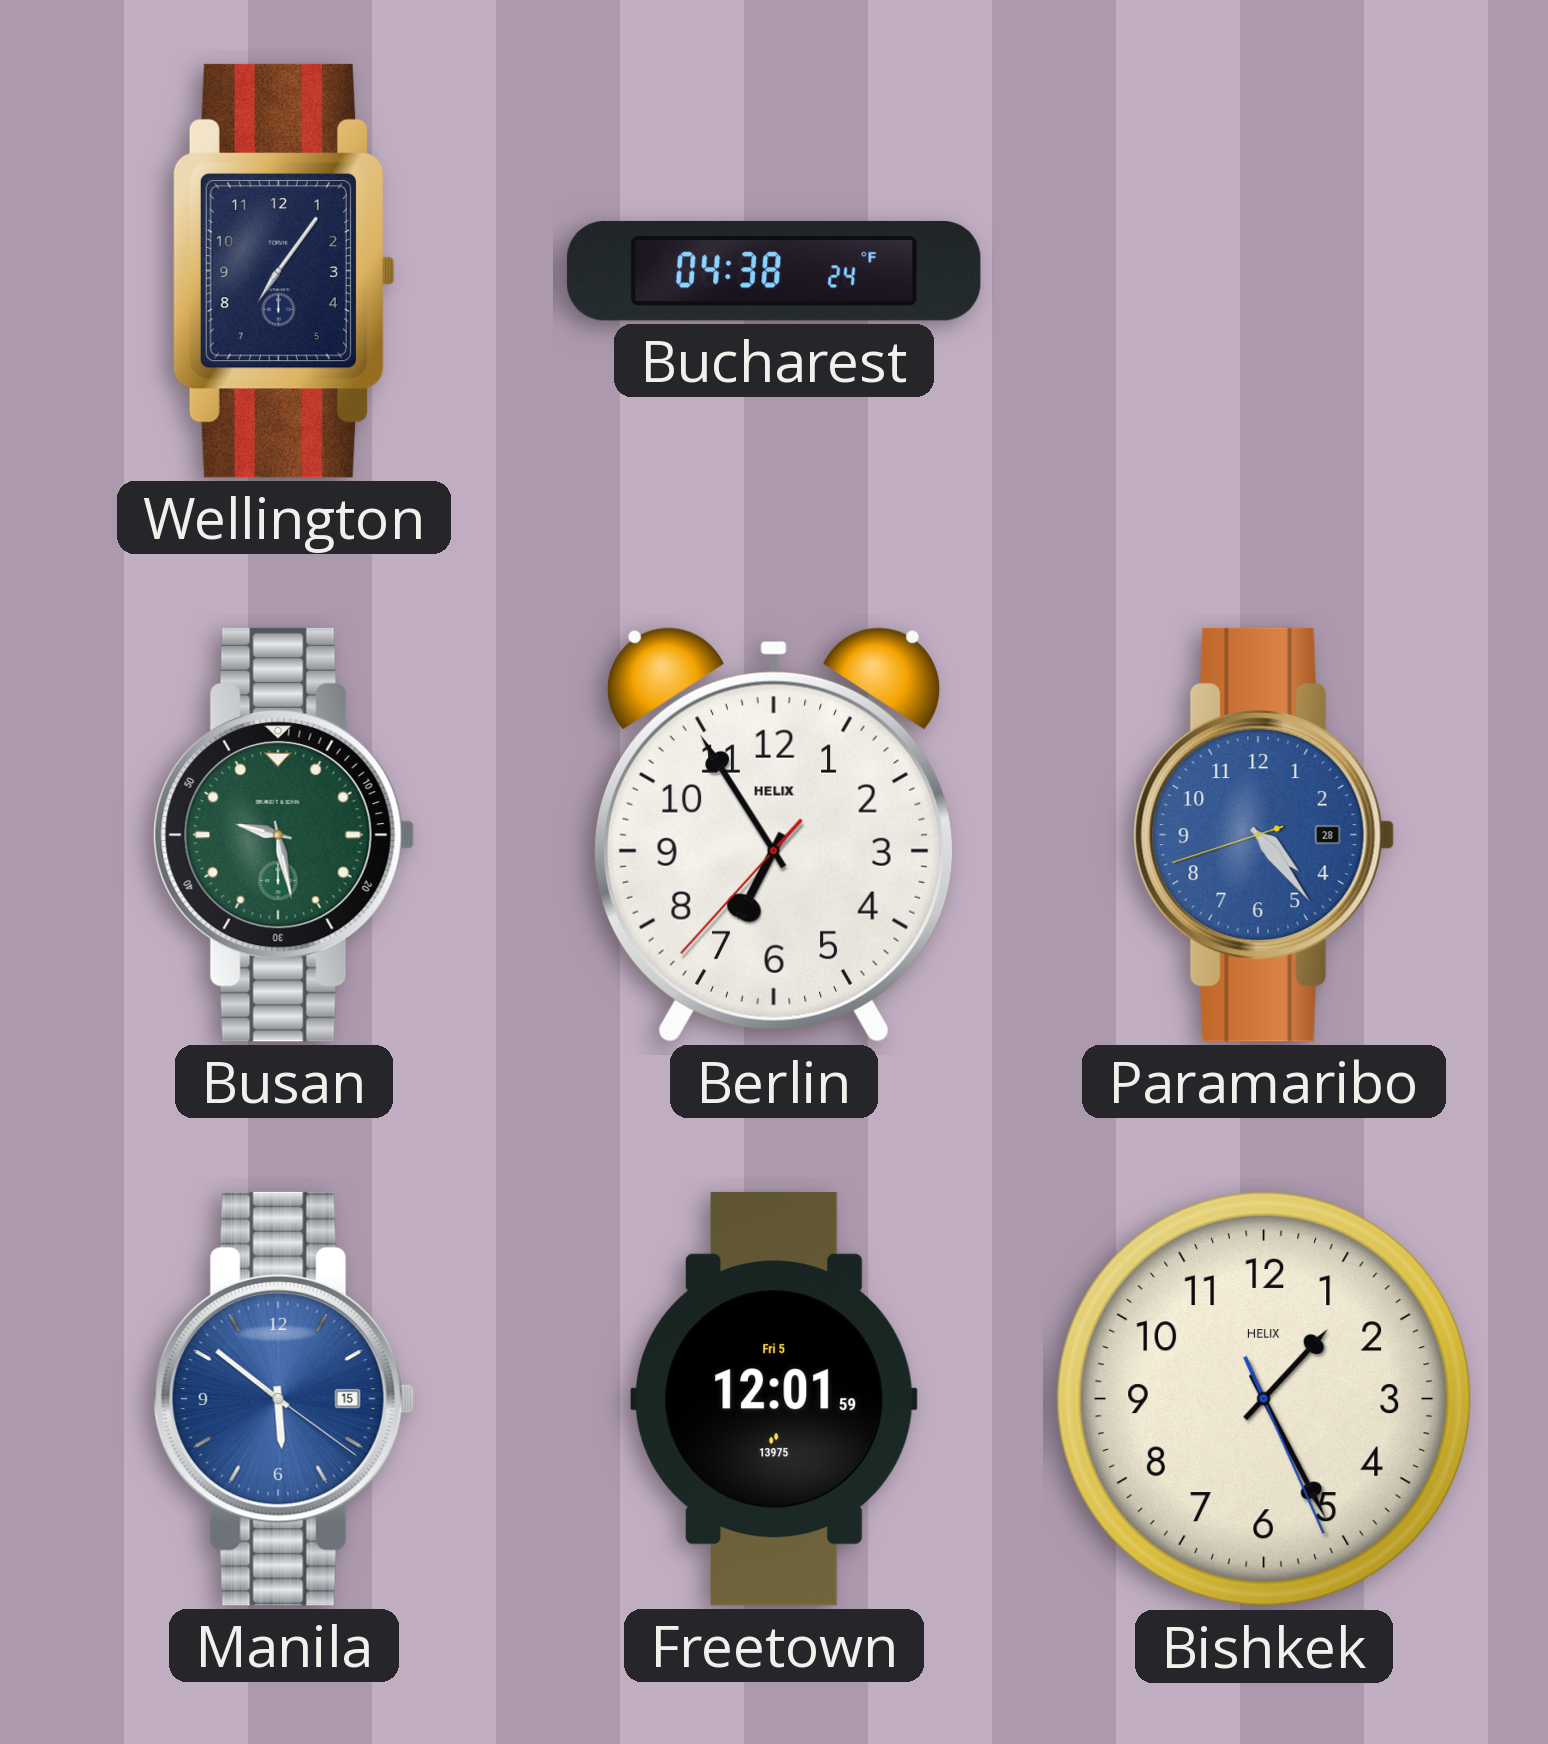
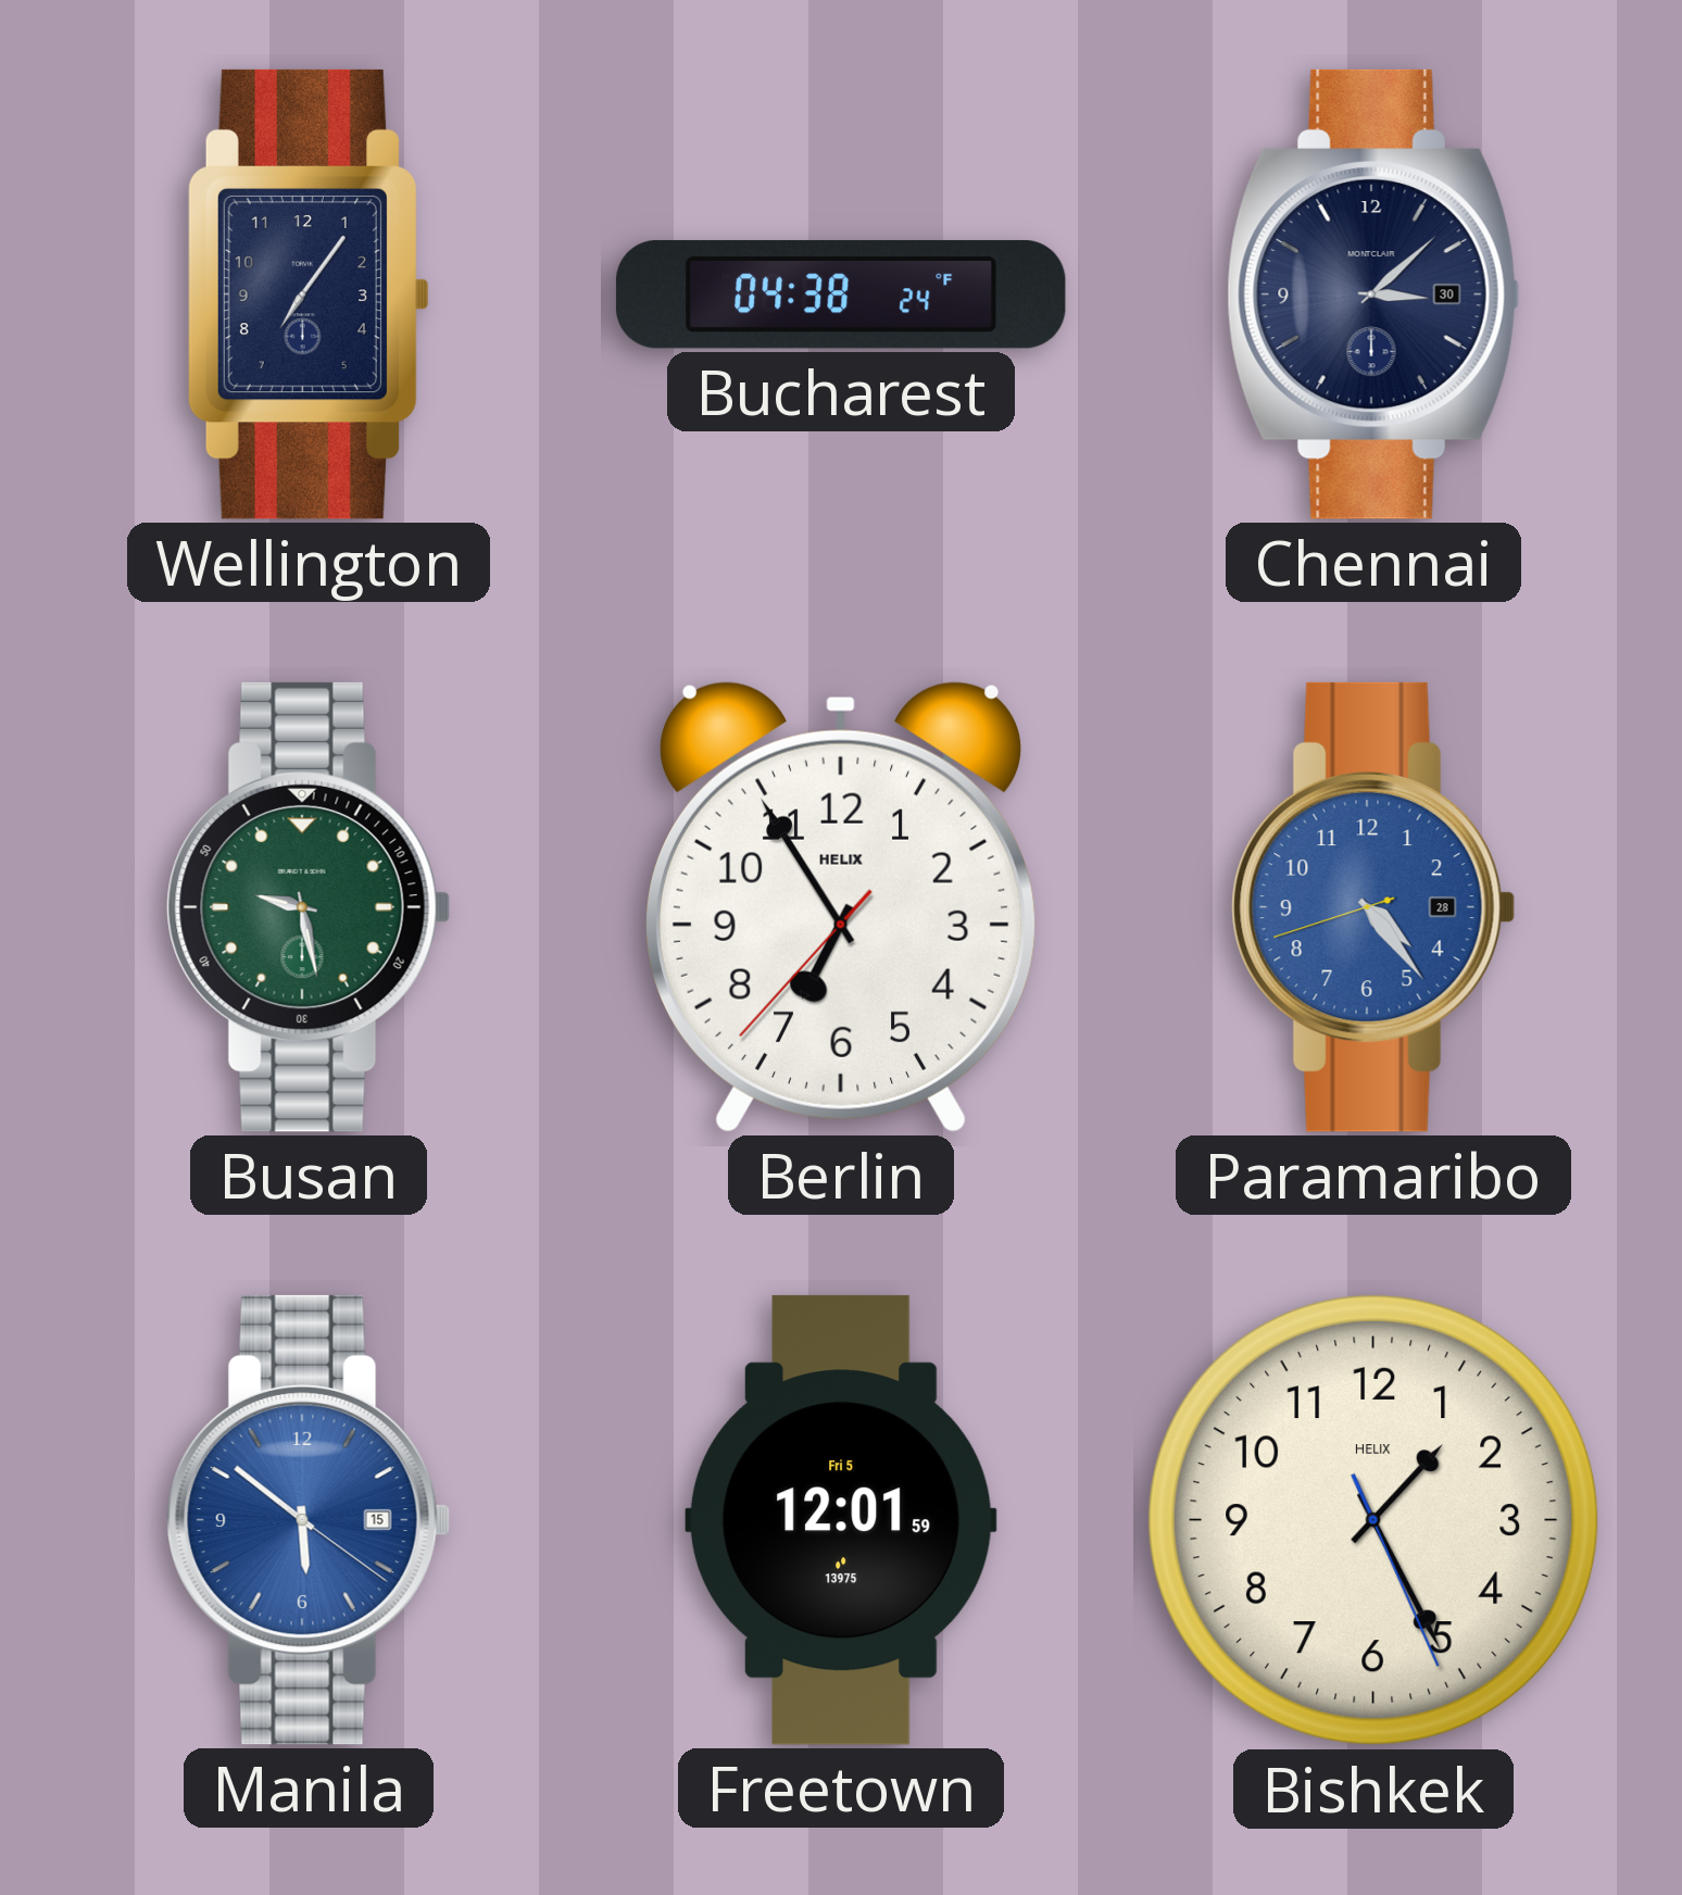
Chennai: none -> 3:08 (1373, 294)
